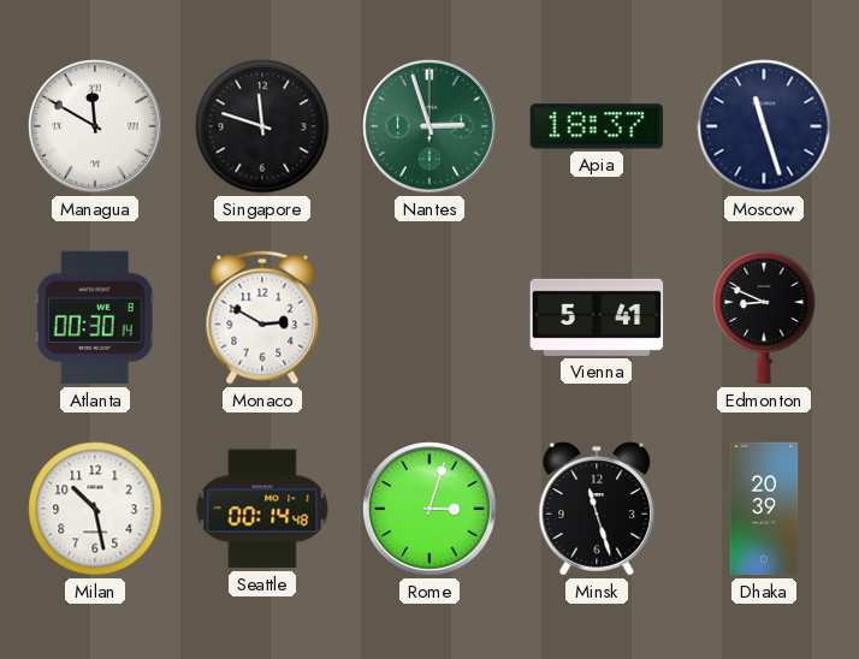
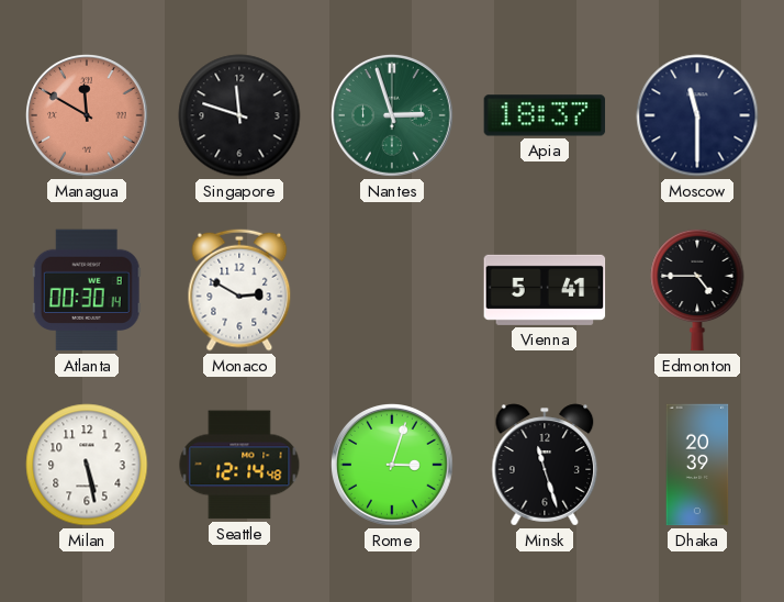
Managua dial: white -> salmon (88, 116)
Moscow: 11:27 -> 11:30 (697, 115)
Edmonton: 8:49 -> 4:45 (697, 290)
Milan: 10:28 -> 5:28 (87, 465)
Seattle: 00:14 -> 12:14 (239, 465)
